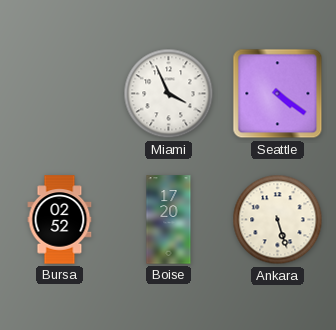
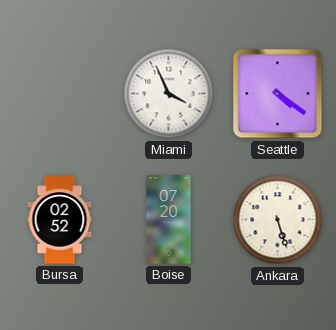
Boise: 17:20 -> 07:20 (169, 220)
